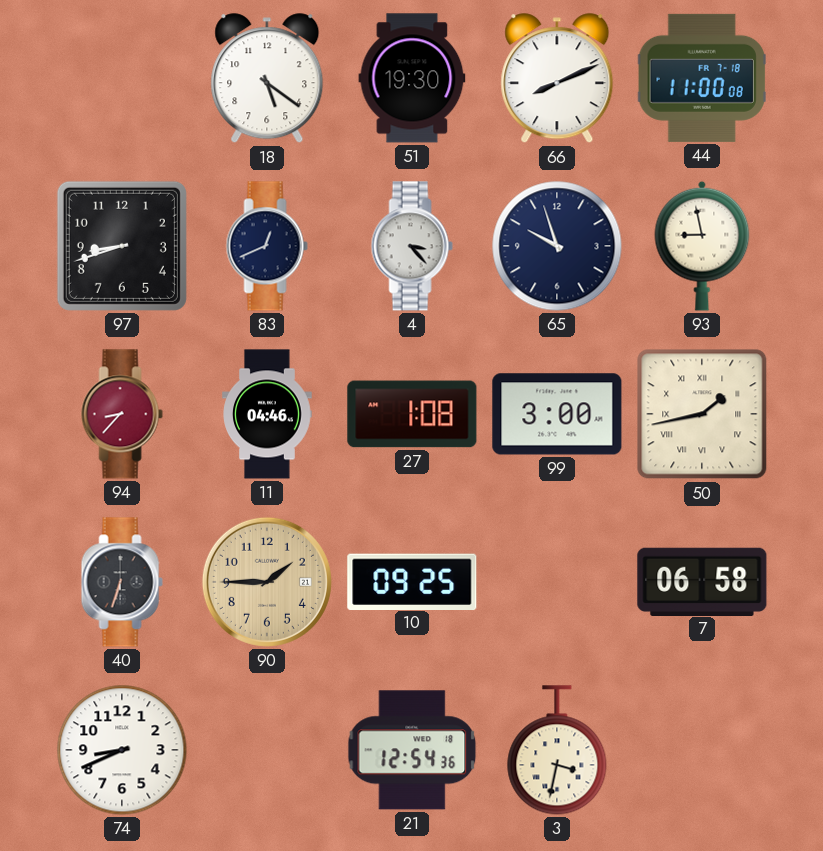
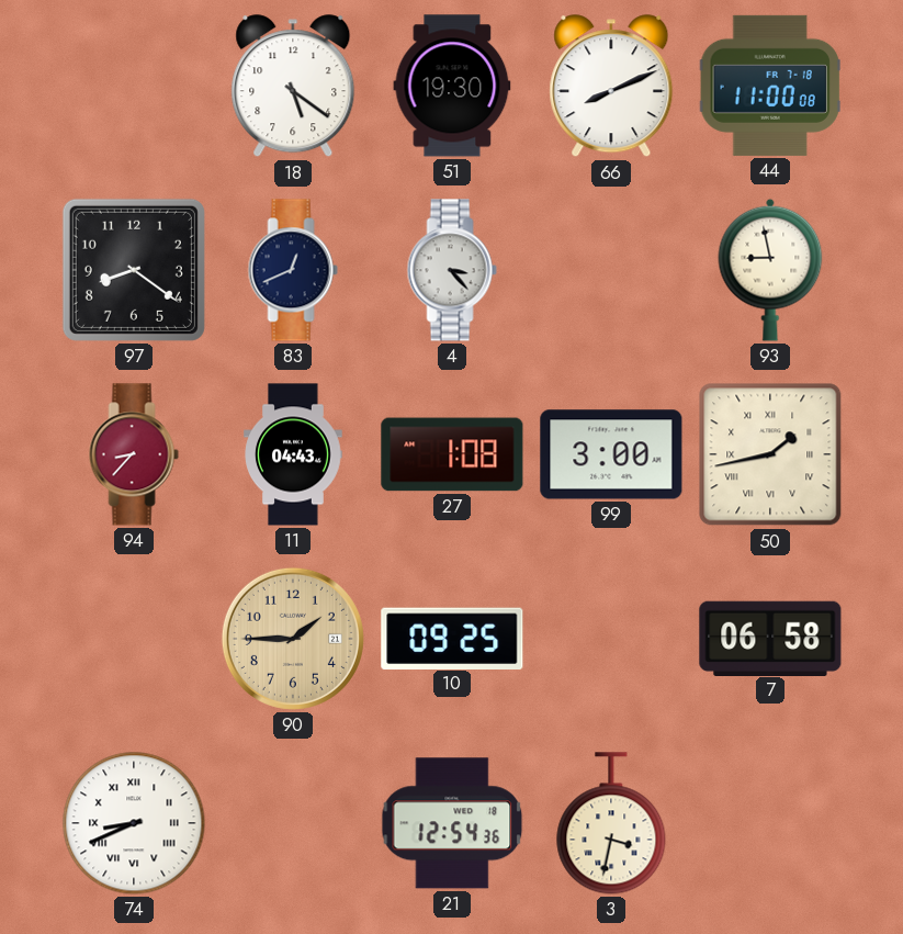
97: 8:42 -> 8:21 (134, 270)
65: 9:57 -> none (557, 246)
11: 04:46 -> 04:43 (293, 454)
40: 6:33 -> none (122, 582)
74 numerals: Arabic -> Roman (134, 823)
